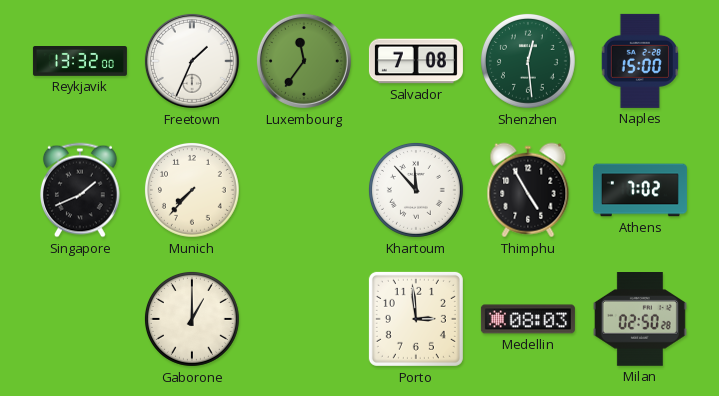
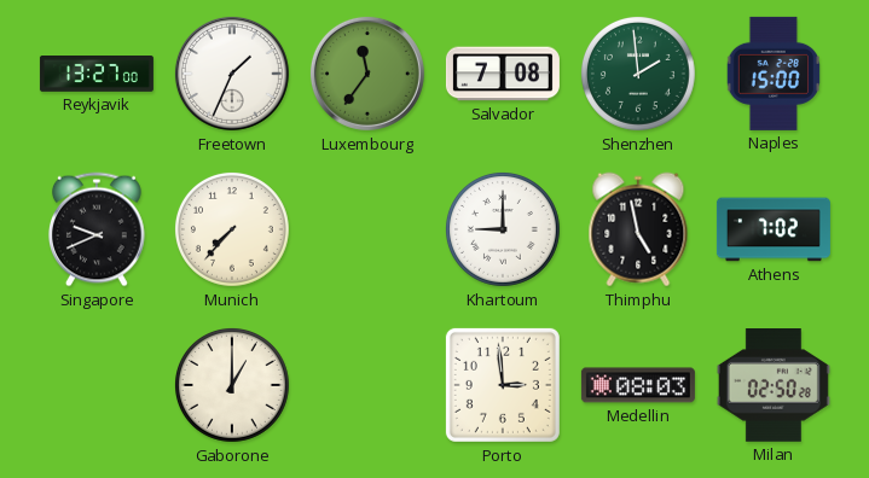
Reykjavik: 13:32 -> 13:27 (97, 75)
Shenzhen: 12:29 -> 1:59 (638, 74)
Singapore: 1:41 -> 9:41 (97, 229)
Khartoum: 11:53 -> 9:00 (503, 229)
Thimphu: 4:55 -> 4:58 (638, 229)
